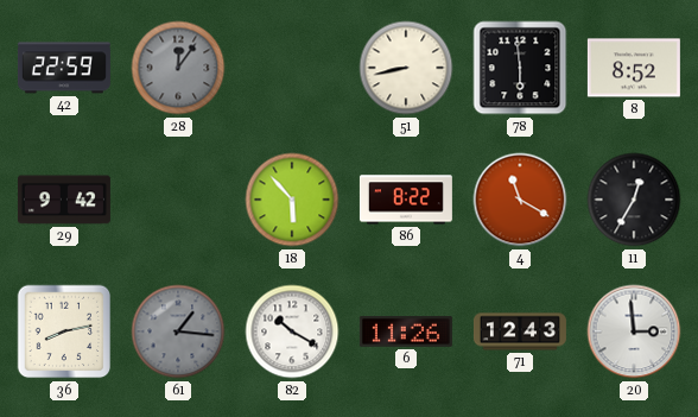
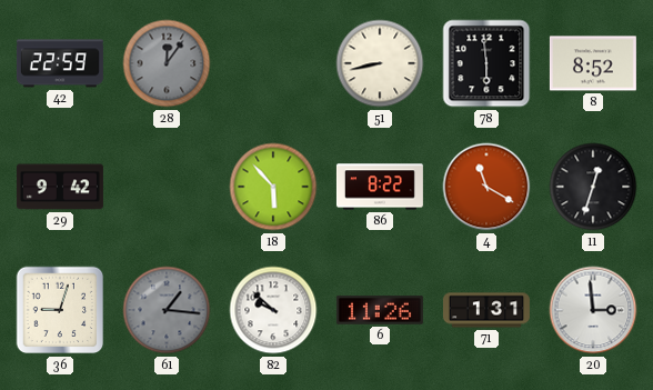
11: 12:35 -> 12:33 (593, 187)
36: 8:13 -> 9:03 (60, 310)
82: 10:20 -> 9:52 (273, 310)
71: 12:43 -> 1:31 (486, 310)
